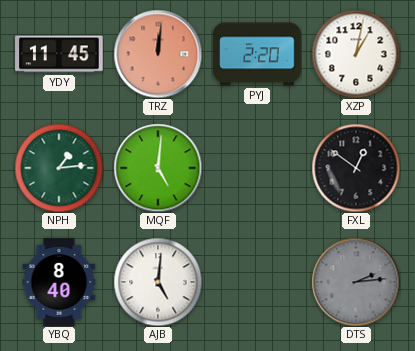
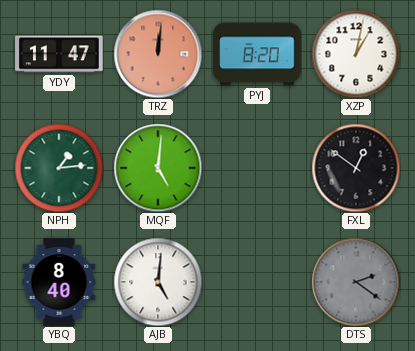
YDY: 11:45 -> 11:47 (59, 54)
PYJ: 2:20 -> 8:20 (257, 54)
DTS: 2:14 -> 2:21 (356, 282)
